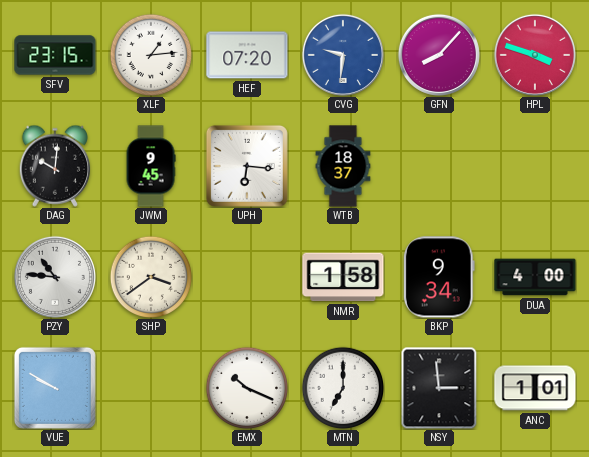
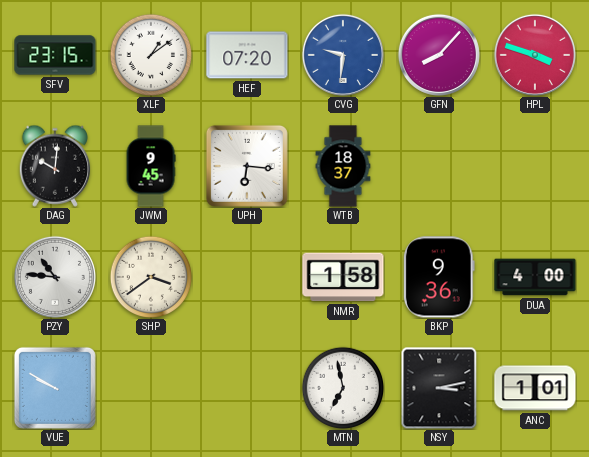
XLF: 1:14 -> 1:09 (151, 55)
BKP: 9:34 -> 9:36 (439, 277)
EMX: 10:19 -> none (247, 388)
MTN: 7:00 -> 6:58 (343, 388)
NSY: 2:59 -> 3:13 (439, 388)
